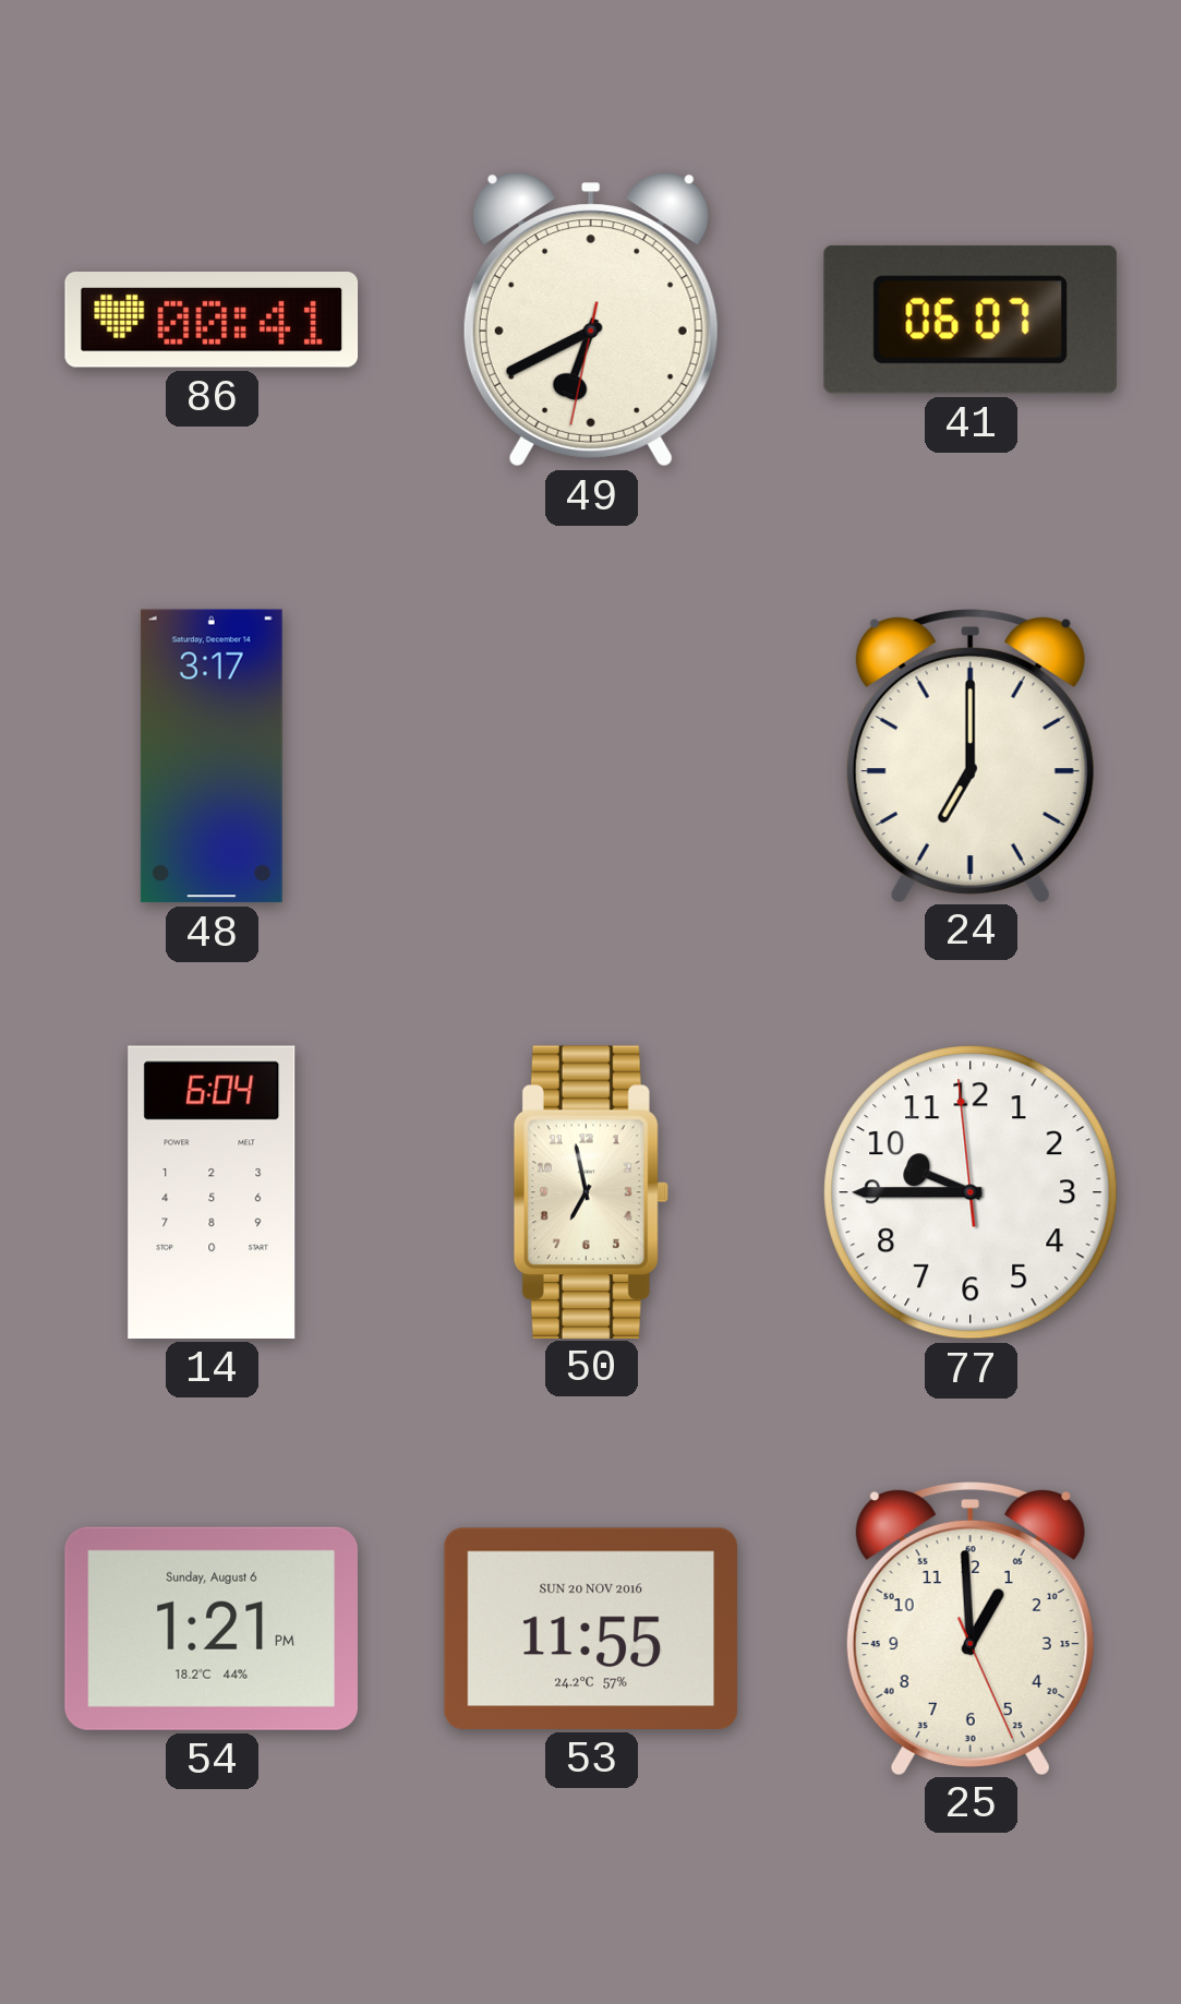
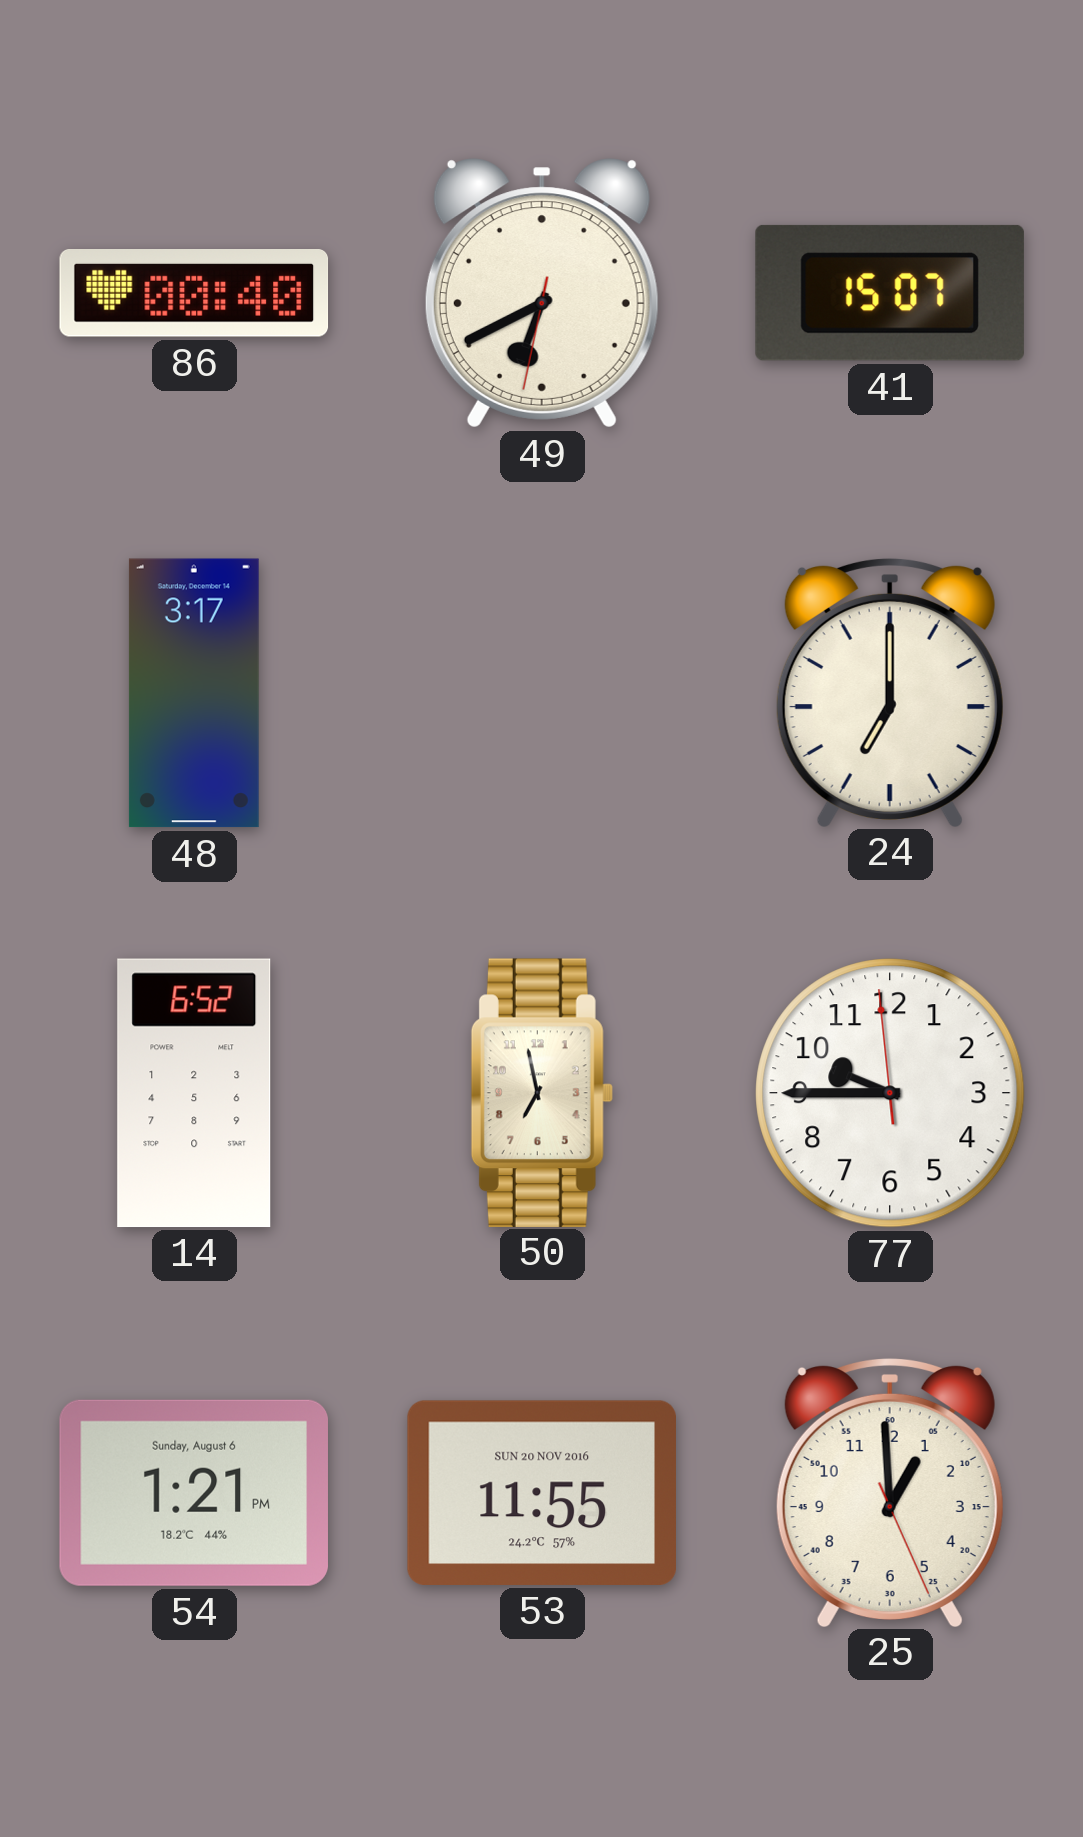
86: 00:41 -> 00:40 (194, 294)
41: 06:07 -> 15:07 (890, 293)
14: 6:04 -> 6:52 (194, 1093)
